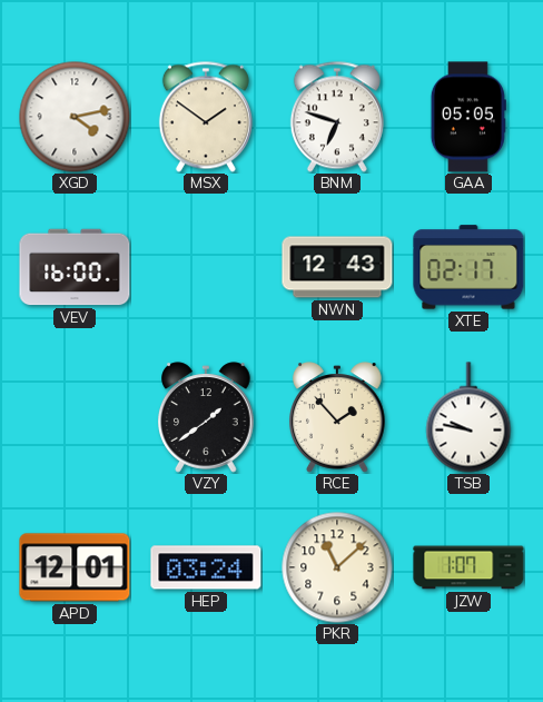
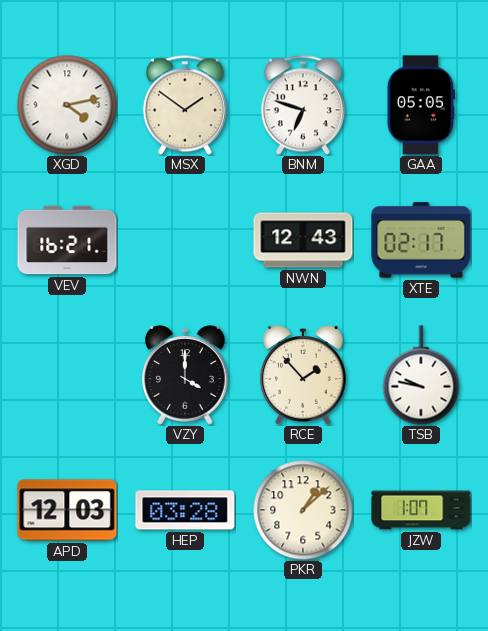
VEV: 16:00 -> 16:21 (67, 240)
VZY: 1:39 -> 4:00 (186, 375)
APD: 12:01 -> 12:03 (67, 510)
HEP: 03:24 -> 03:28 (185, 510)
PKR: 11:08 -> 1:08 (303, 510)
